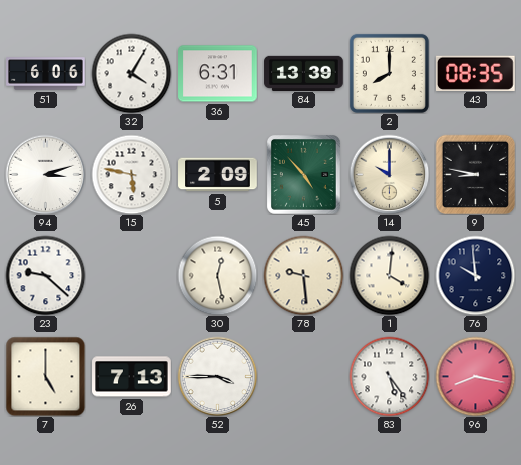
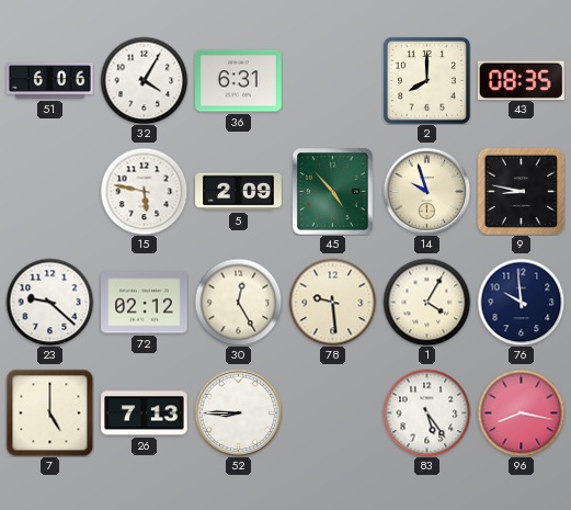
84: 13:39 -> none (304, 73)
94: 3:12 -> none (45, 174)
14: 10:00 -> 9:57 (426, 191)
72: none -> 02:12 (145, 303)
30: 12:28 -> 12:25 (238, 302)
1: 4:01 -> 4:05 (426, 302)
52: 3:45 -> 8:45 (238, 412)
